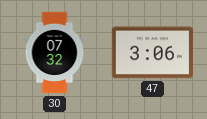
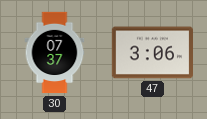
30: 07:32 -> 07:37 (55, 53)
